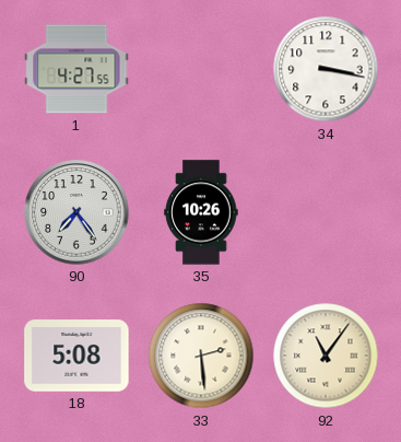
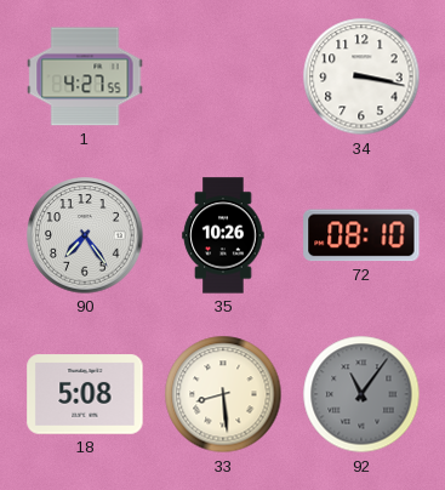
72: none -> 08:10 (361, 235)
33: 2:29 -> 8:29 (223, 394)
92 dial: cream -> grey (361, 394)
